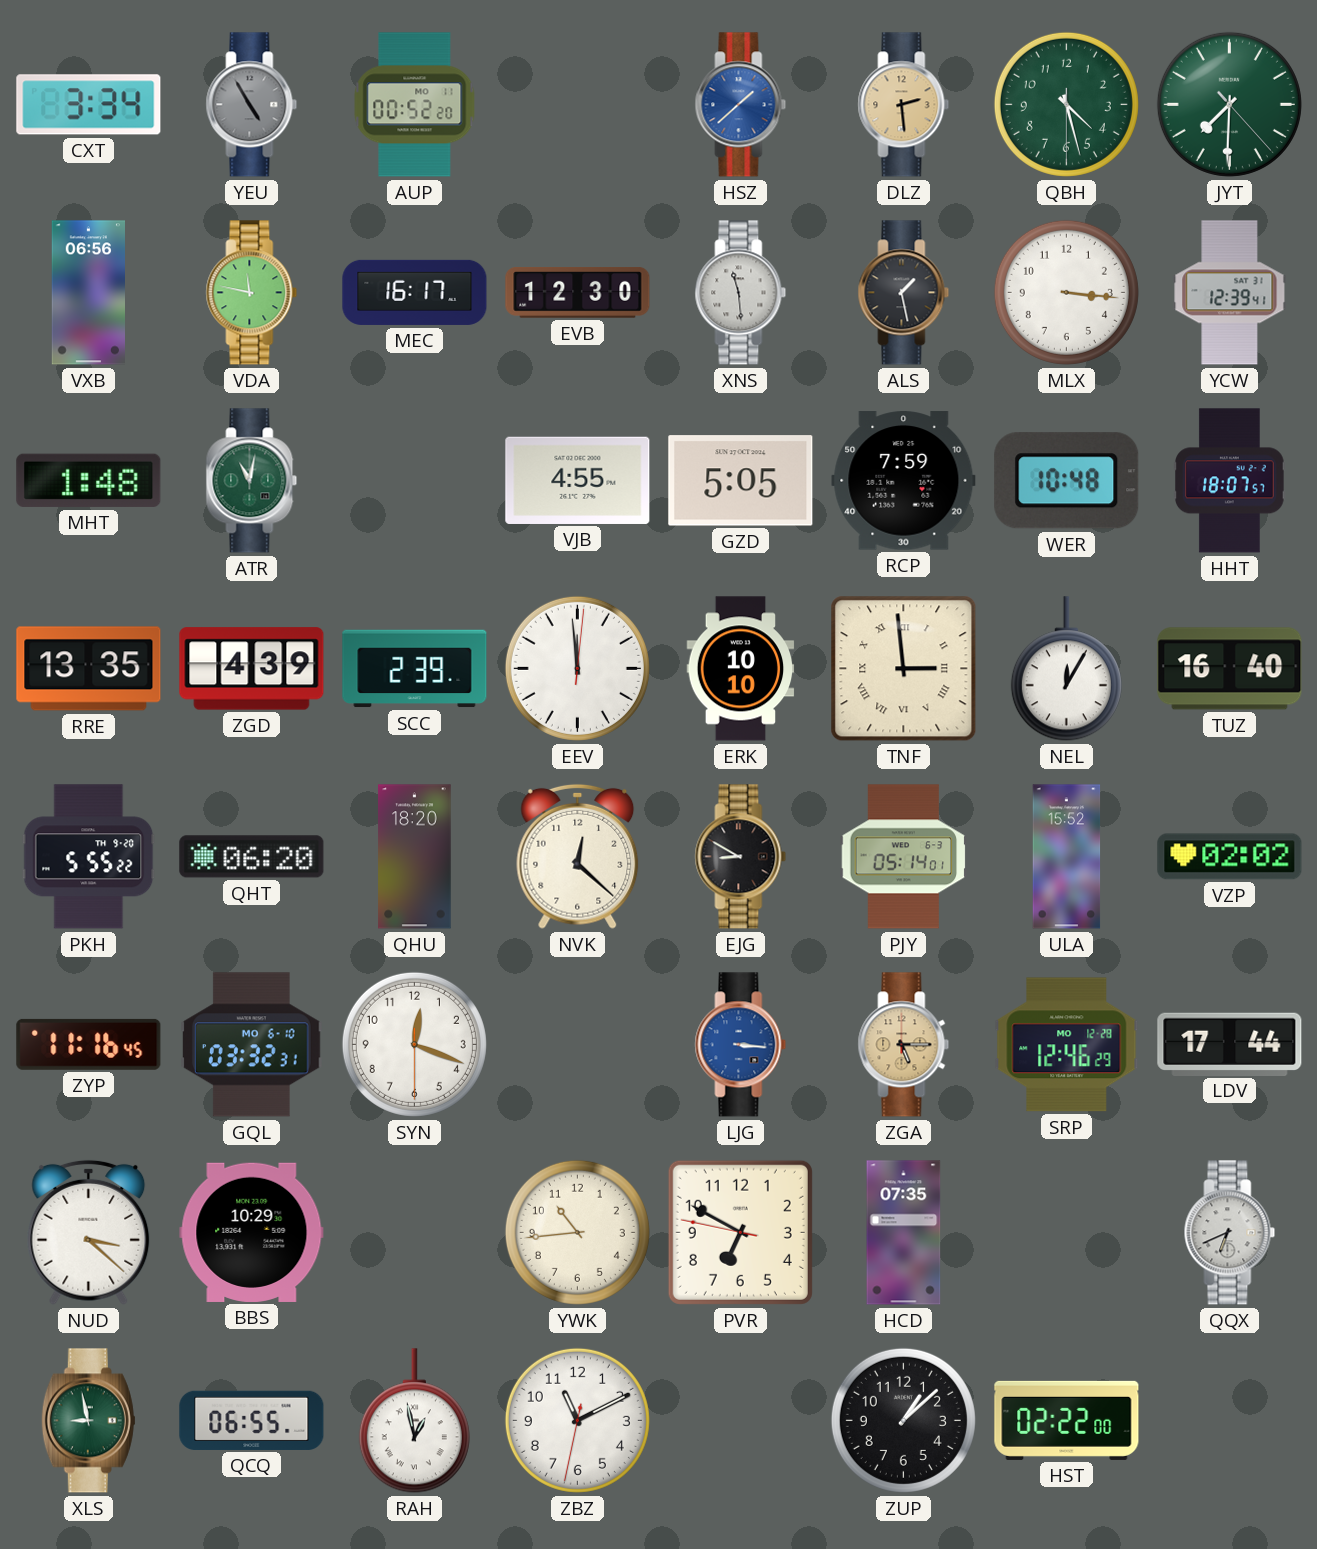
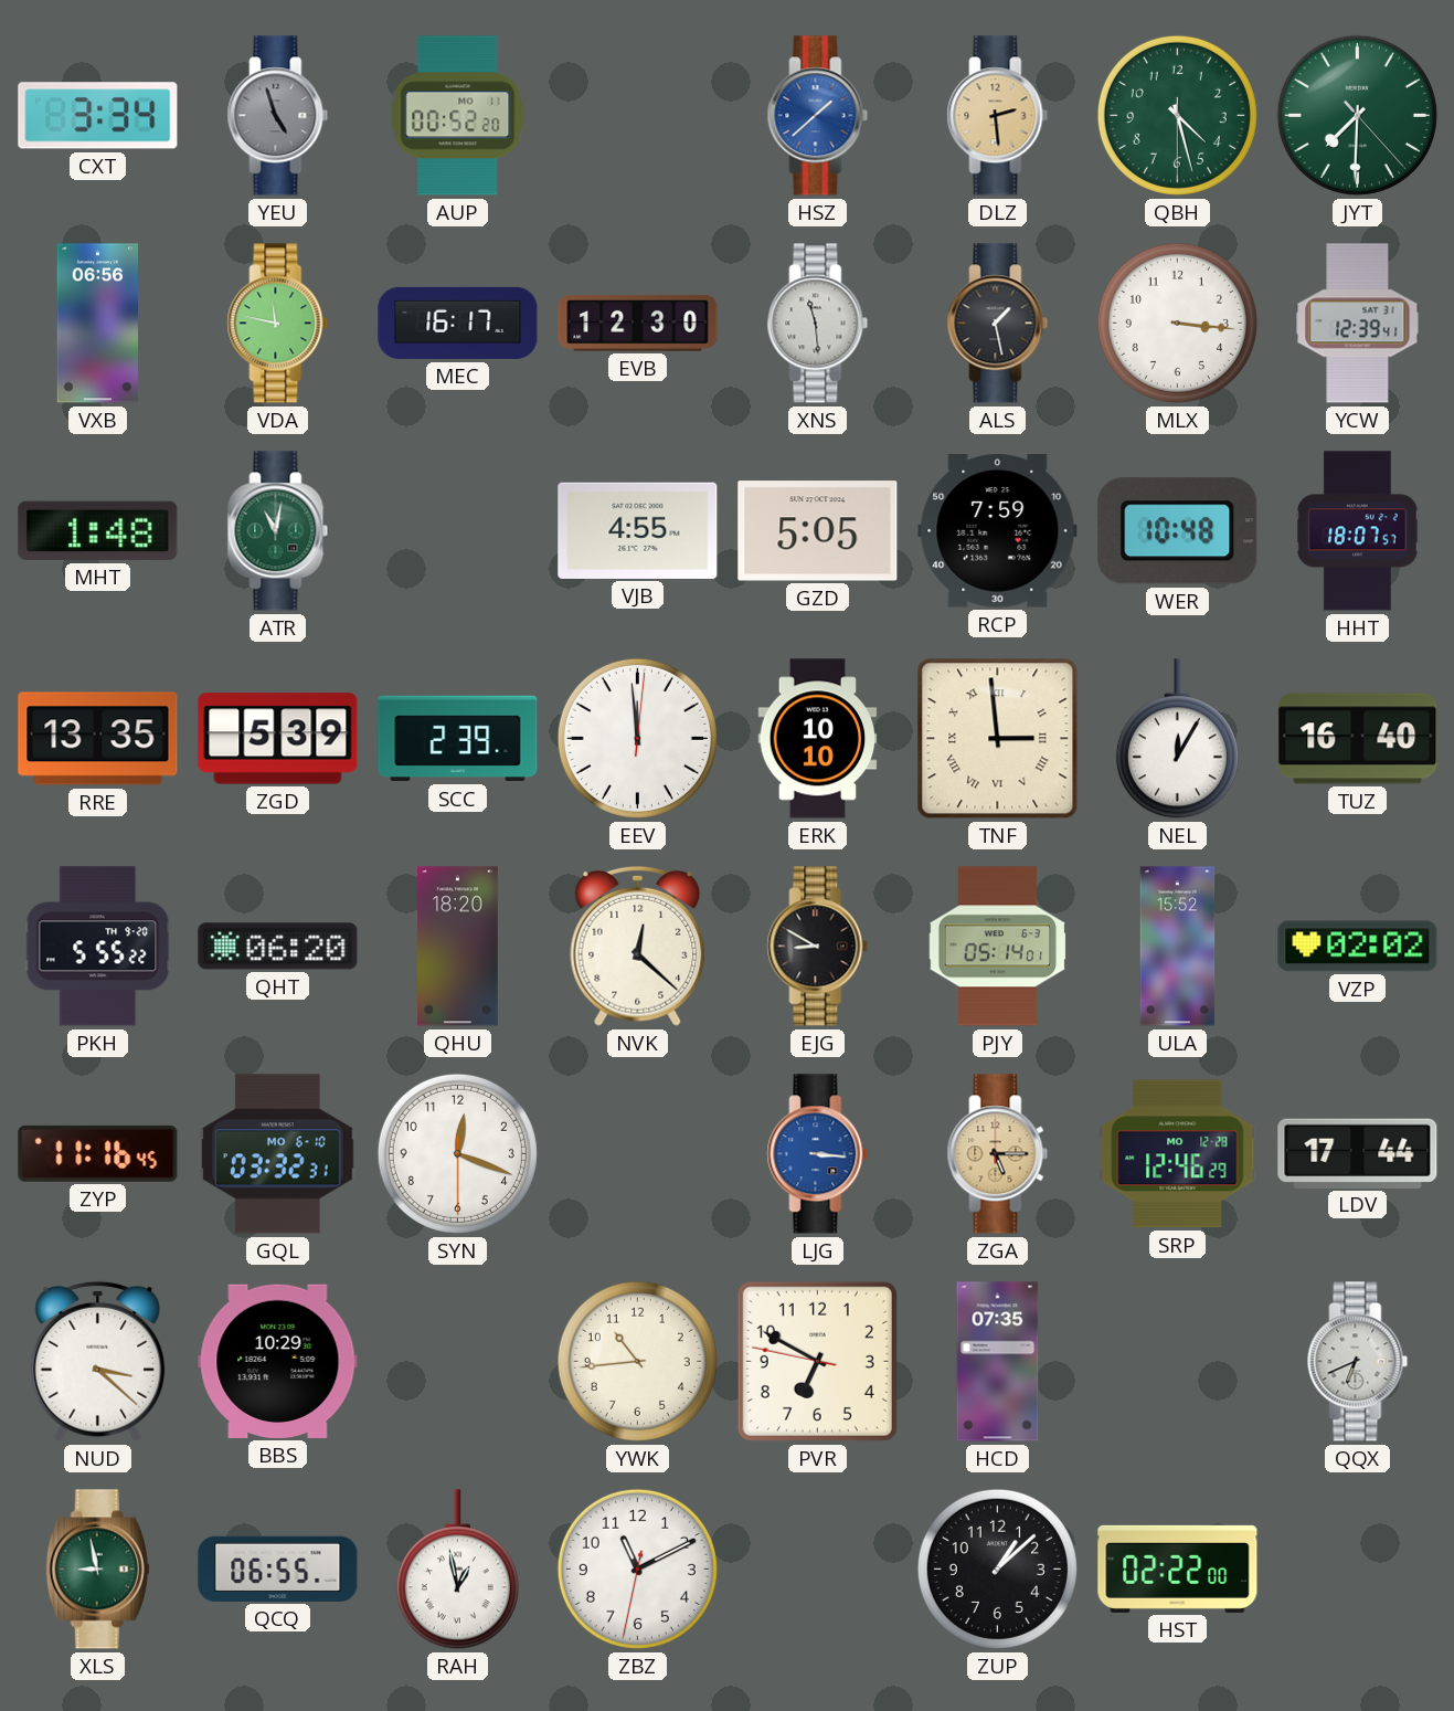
YEU: 4:55 -> 4:57 (278, 116)
ZGD: 4:39 -> 5:39 (278, 739)
